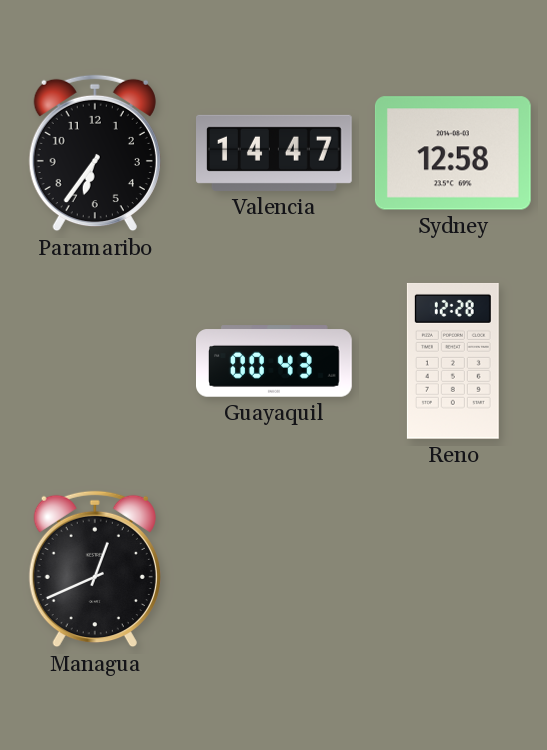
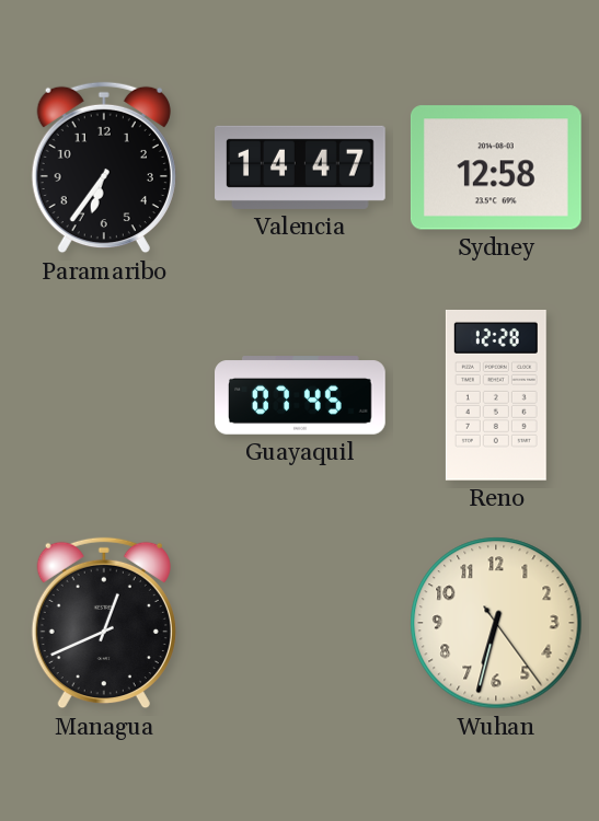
Guayaquil: 00:43 -> 07:45 (301, 395)
Wuhan: none -> 6:32 (496, 623)
